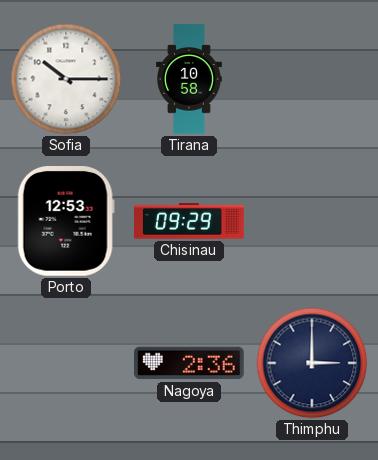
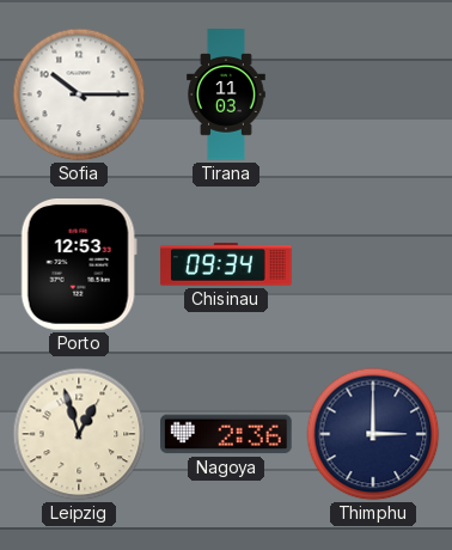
Tirana: 10:58 -> 11:03 (227, 94)
Chisinau: 09:29 -> 09:34 (226, 264)
Leipzig: none -> 12:57 (79, 434)
